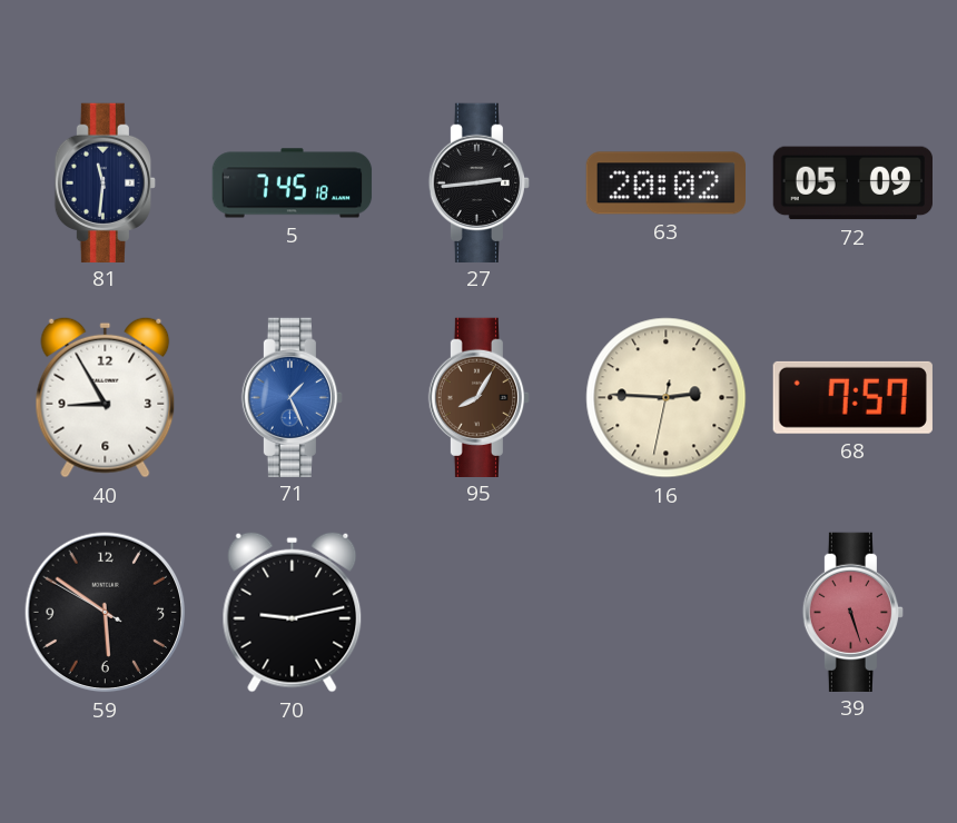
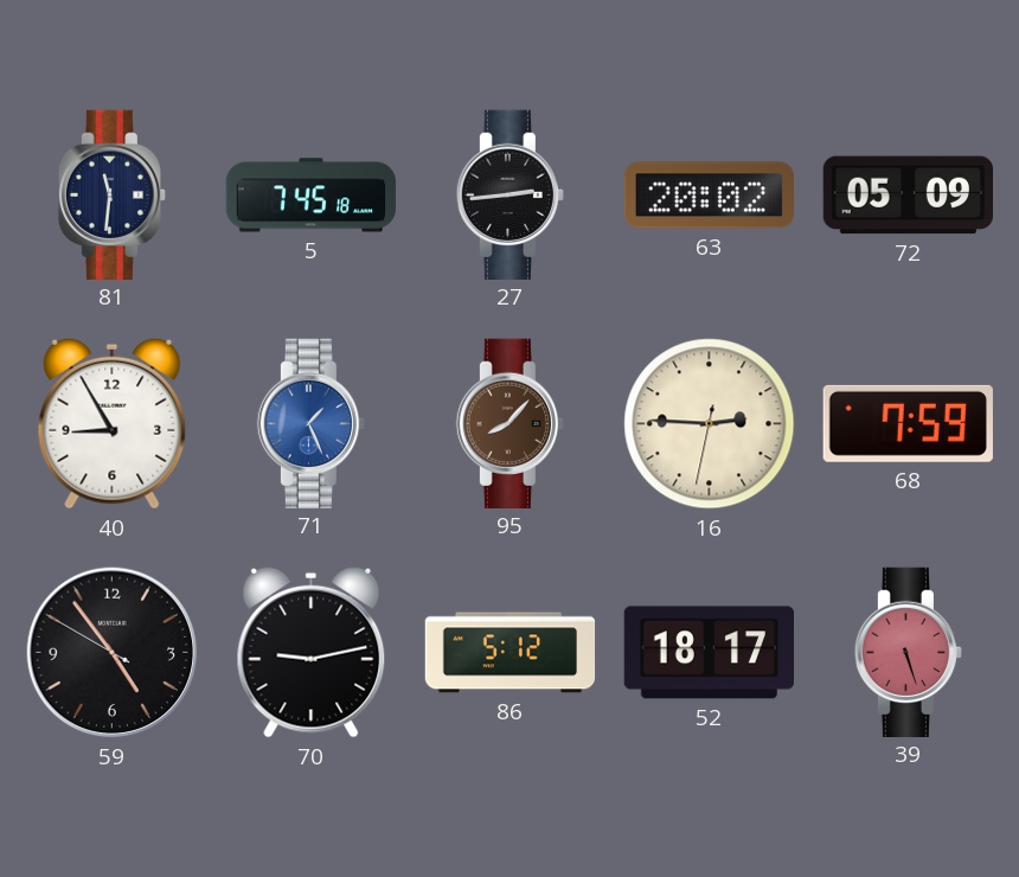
95: 8:05 -> 8:07 (509, 423)
68: 7:57 -> 7:59 (908, 423)
59: 5:50 -> 4:53 (113, 653)
86: none -> 5:12 (511, 653)
52: none -> 18:17 (709, 653)
